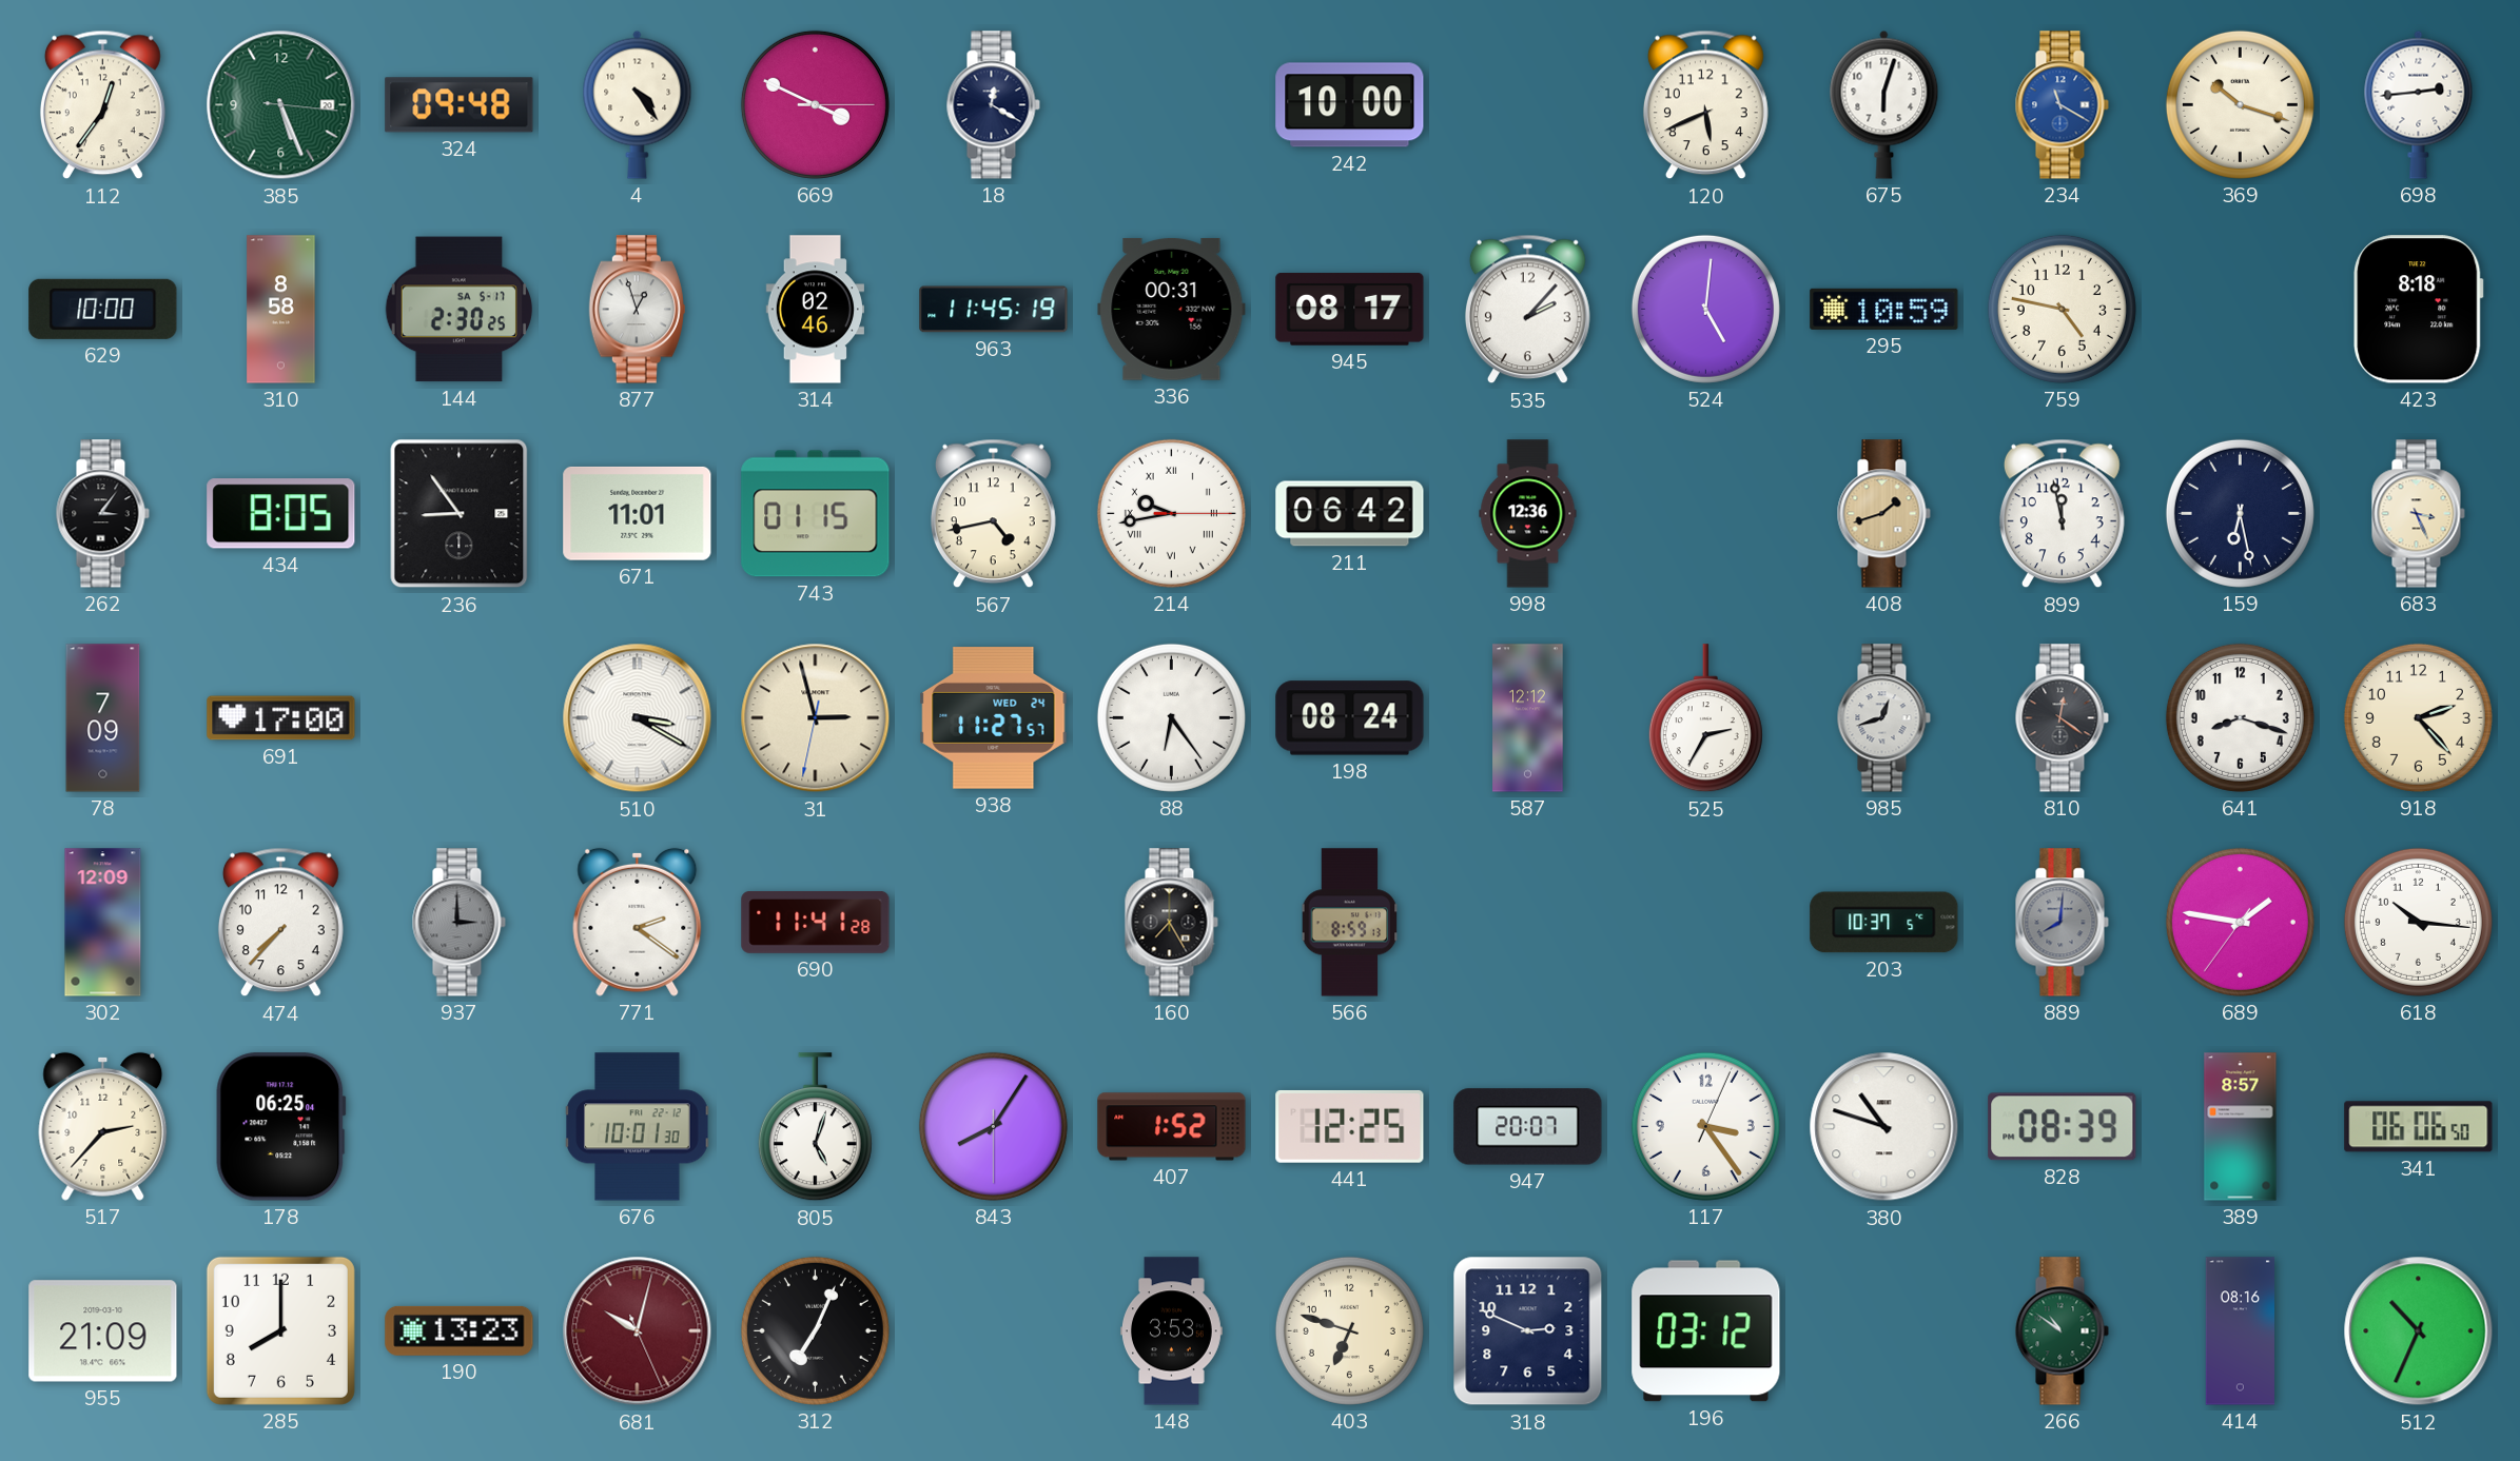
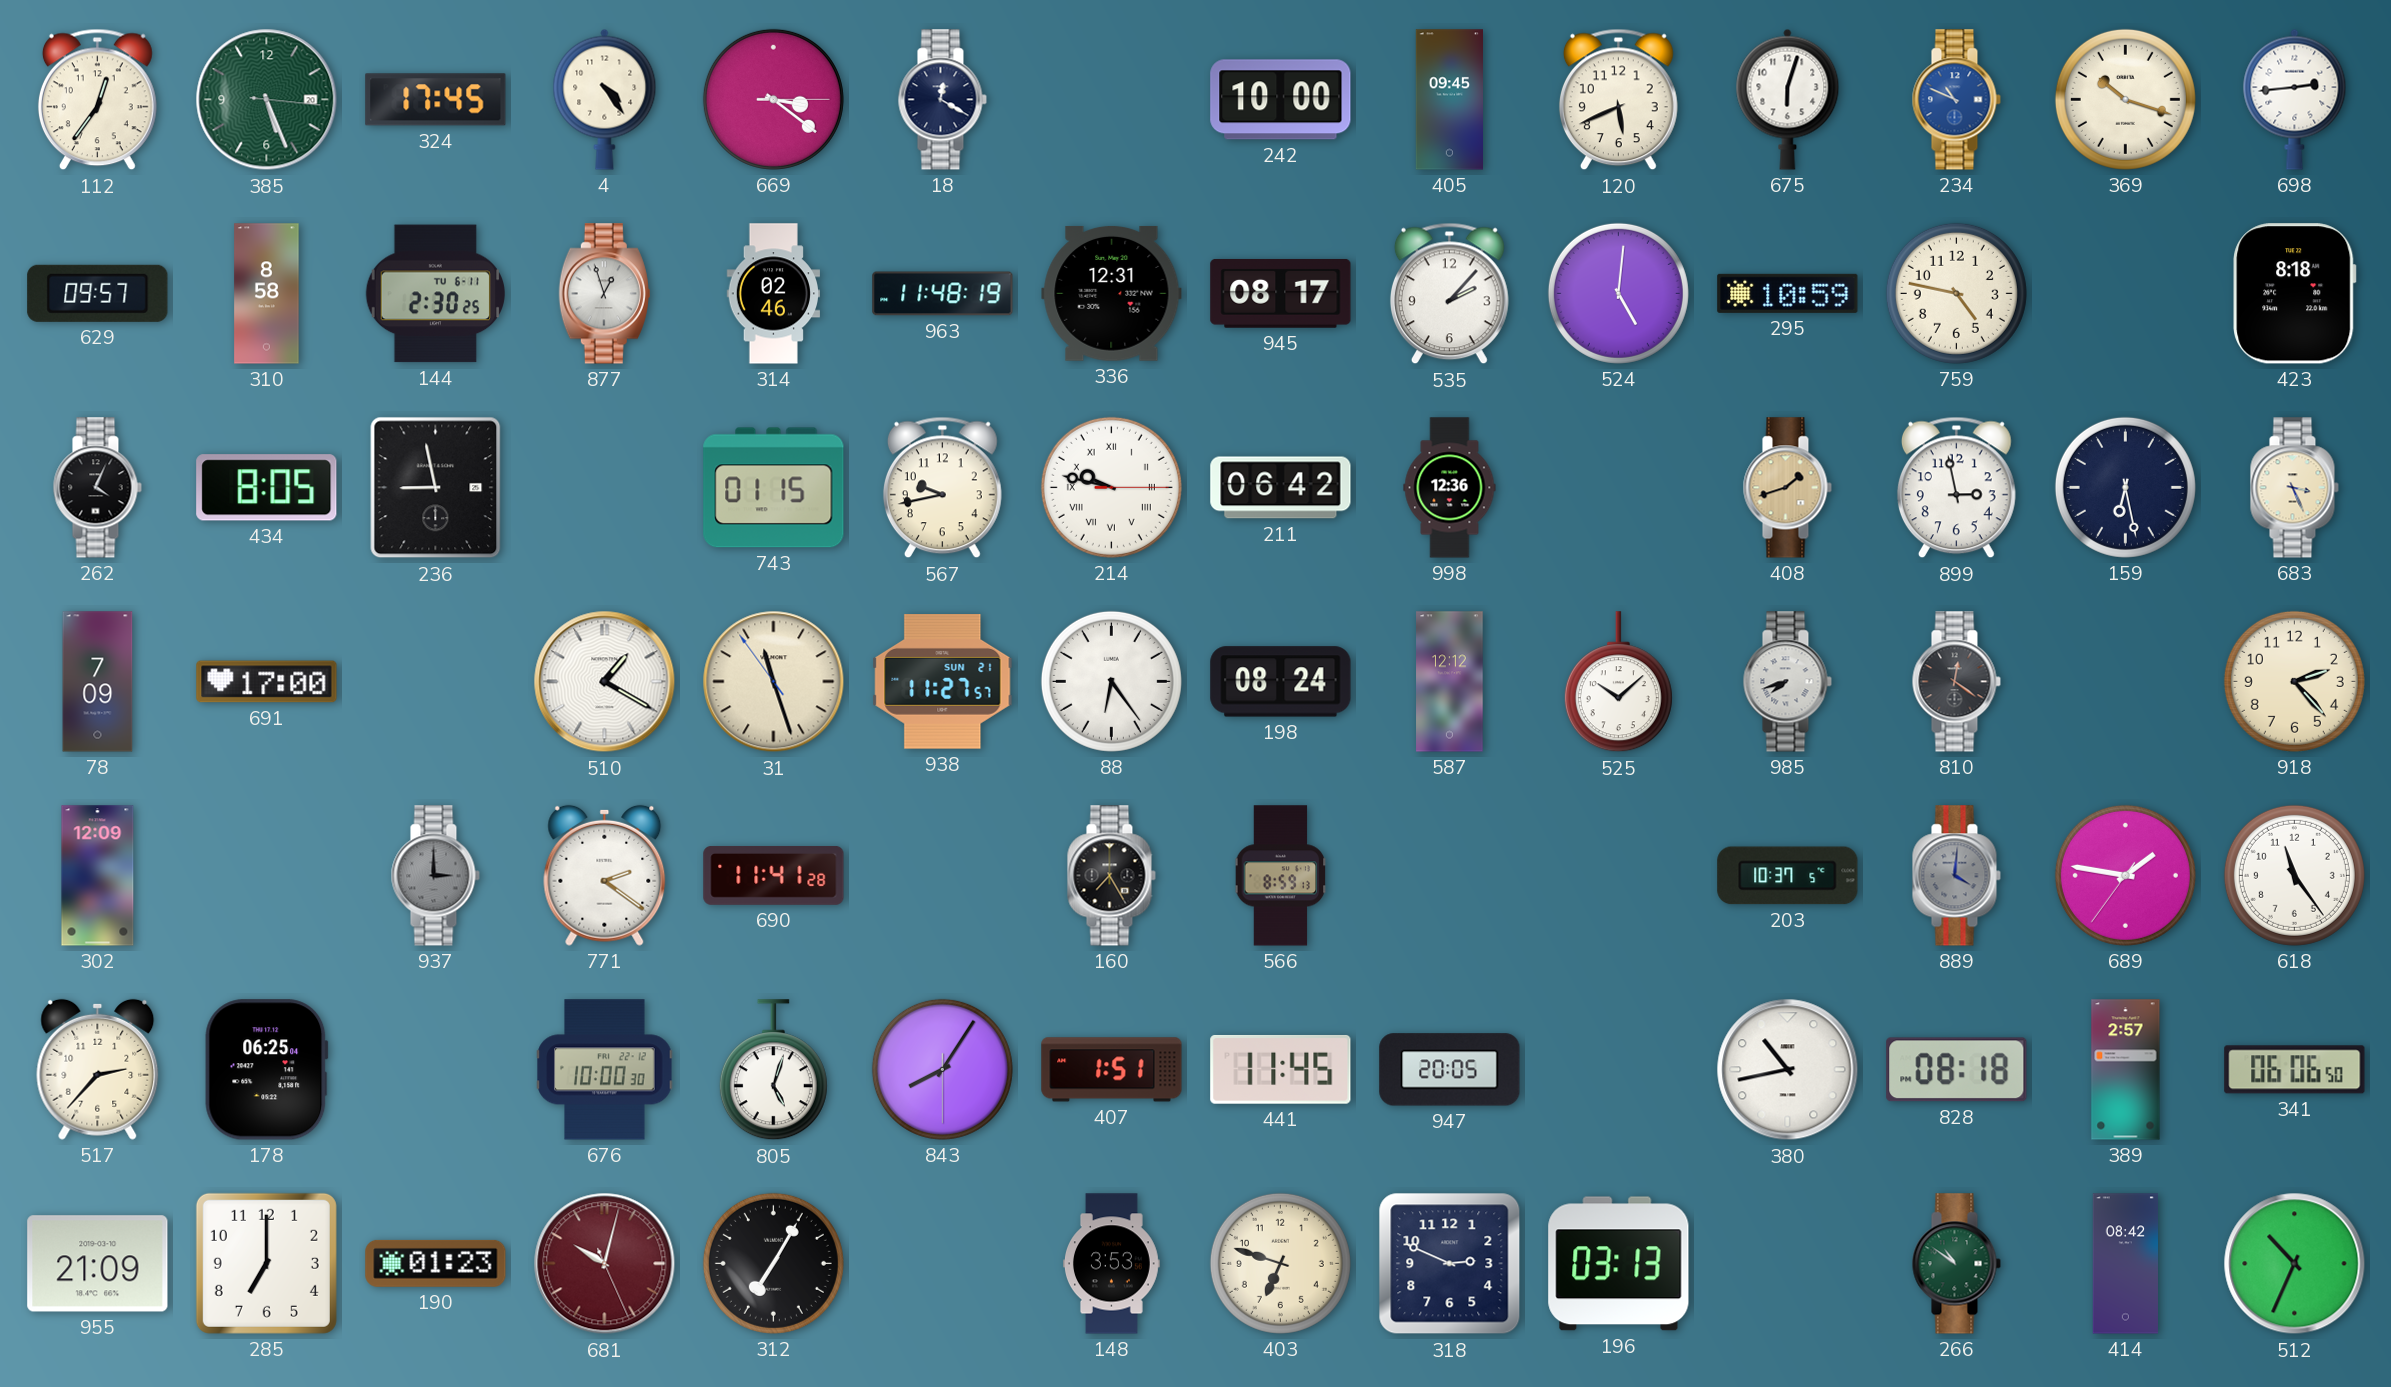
324: 09:48 -> 17:45 (436, 100)
669: 3:49 -> 3:21 (773, 99)
405: none -> 09:45 (1449, 100)
234: 11:20 -> 10:49 (1956, 100)
629: 10:00 -> 09:57 (98, 293)
144 date: SA 5-17 -> TU 6-11 (435, 294)
963: 11:45 -> 11:48 (943, 294)
336: 00:31 -> 12:31 (1112, 293)
262: 3:06 -> 4:04 (97, 488)
236: 8:54 -> 8:58 (436, 488)
671: 11:01 -> none (638, 513)
567: 4:43 -> 9:43 (942, 488)
214: 9:43 -> 9:47 (1111, 487)
899: 11:58 -> 2:58 (1956, 488)
510: 3:20 -> 1:20 (605, 682)
31: 2:57 -> 11:26 (774, 682)
938 date: WED 24 -> SUN 21 (943, 682)
525: 2:35 -> 10:08 (1618, 682)
985: 12:42 -> 7:42 (1787, 682)
641: 8:18 -> none (2240, 717)
474: 7:37 -> none (280, 923)
889: 8:01 -> 4:01 (1956, 876)
618: 10:16 -> 11:24 (2294, 875)
676: 10:01 -> 10:00 (605, 1070)
407: 1:52 -> 1:51 (1112, 1070)
441: 12:25 -> 11:45 (1281, 1069)
947: 20:07 -> 20:05 (1450, 1070)
117: 3:24 -> none (1705, 1126)
380: 10:48 -> 10:43 (1788, 1070)
828: 08:39 -> 08:18 (1957, 1070)
389: 8:57 -> 2:57 (2126, 1070)
285: 8:00 -> 7:00 (266, 1263)
190: 13:23 -> 01:23 (436, 1263)
312: 7:04 -> 7:05 (773, 1263)
196: 03:12 -> 03:13 (1619, 1264)
414: 08:16 -> 08:42 (2125, 1264)
